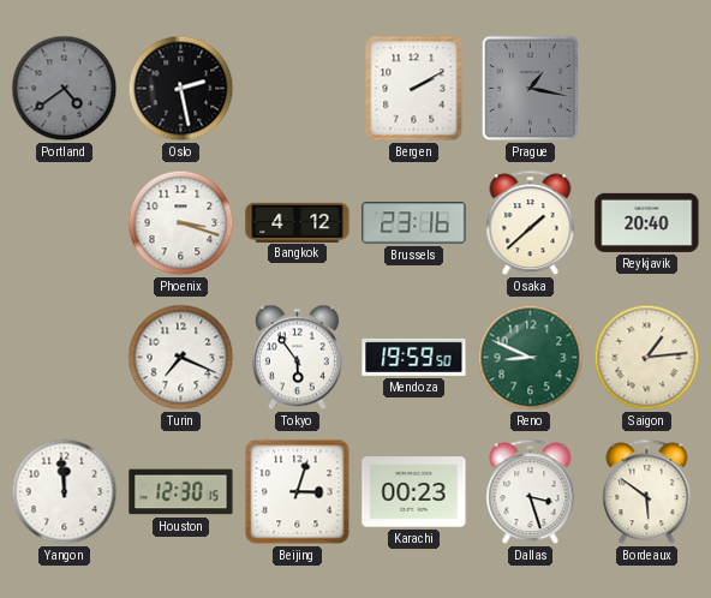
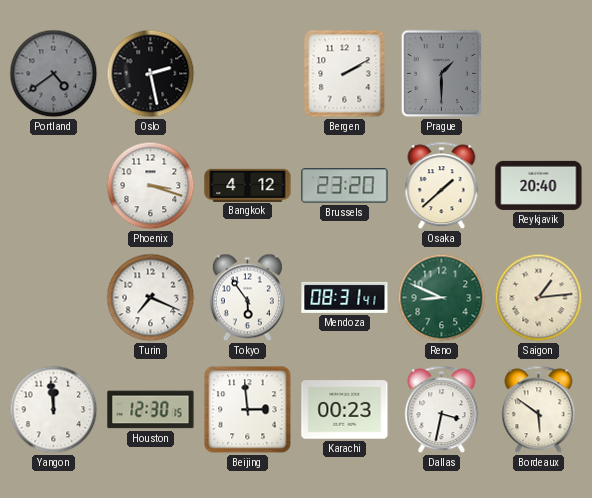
Prague: 1:17 -> 1:30 (442, 74)
Brussels: 23:16 -> 23:20 (345, 186)
Mendoza: 19:59 -> 08:31 (345, 297)
Beijing: 3:03 -> 2:59 (248, 410)
Dallas: 3:27 -> 3:32 (442, 410)
